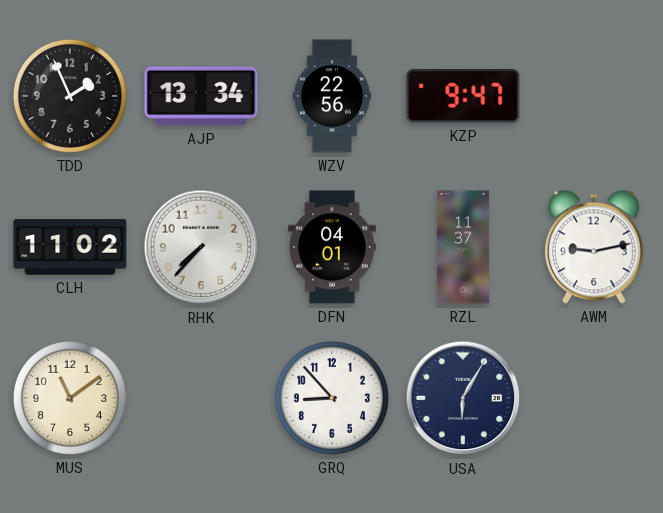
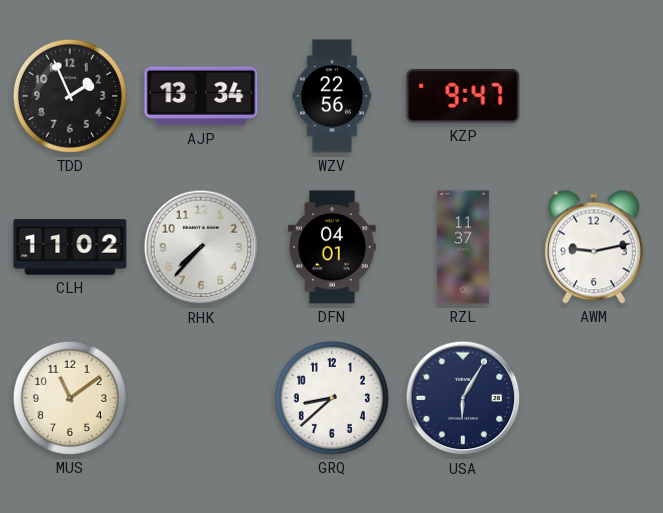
GRQ: 8:53 -> 8:38 (332, 398)
